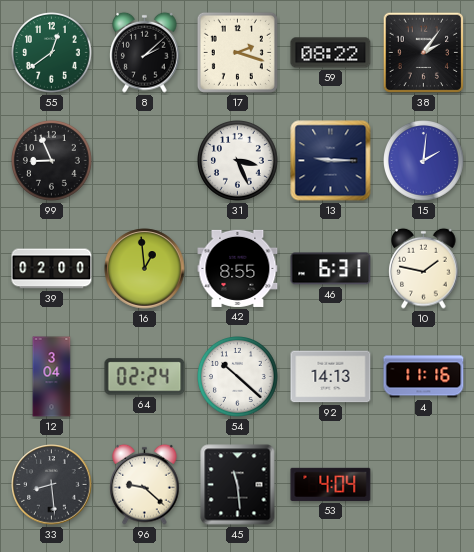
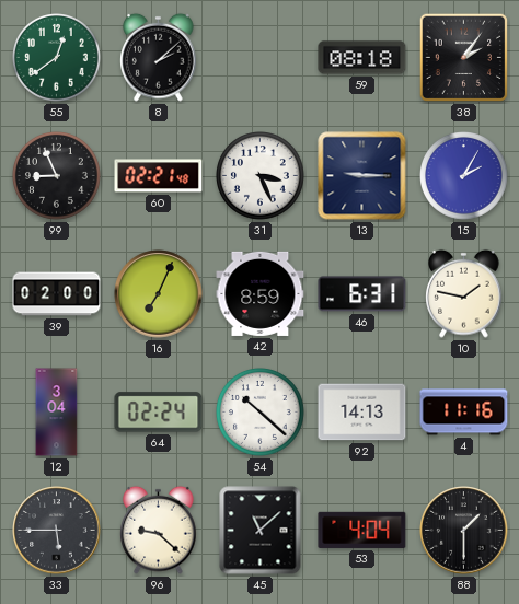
17: 2:18 -> none (237, 52)
59: 08:22 -> 08:18 (362, 58)
60: none -> 02:21 (159, 176)
15: 2:01 -> 2:05 (464, 176)
16: 12:59 -> 7:04 (159, 294)
42: 8:55 -> 8:59 (261, 293)
33: 8:29 -> 5:45 (57, 531)
45: 11:29 -> 11:08 (261, 531)
88: none -> 1:30 (464, 531)
